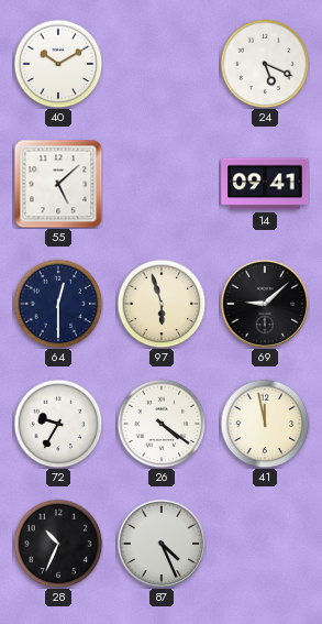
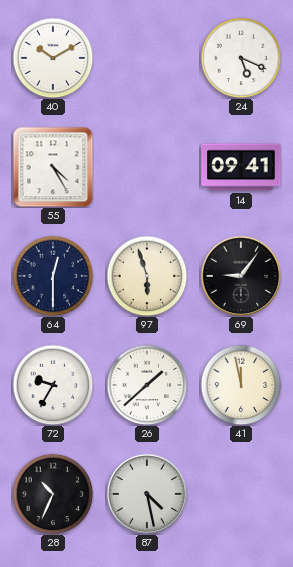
55: 5:08 -> 4:25 (53, 167)
69: 9:08 -> 9:06 (241, 276)
26: 4:21 -> 1:38 (147, 385)
87: 4:26 -> 4:28 (147, 494)
